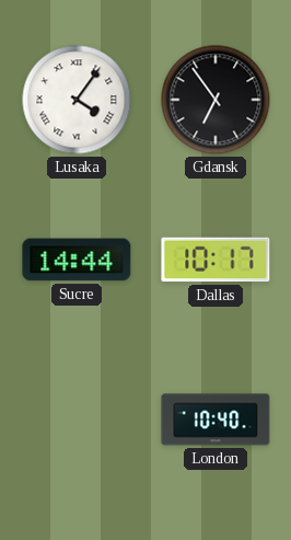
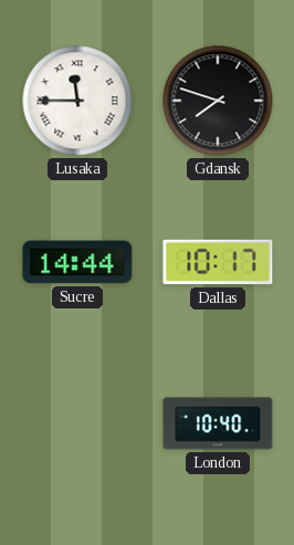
Lusaka: 4:06 -> 11:45 (77, 101)
Gdansk: 6:54 -> 7:48 (218, 101)
